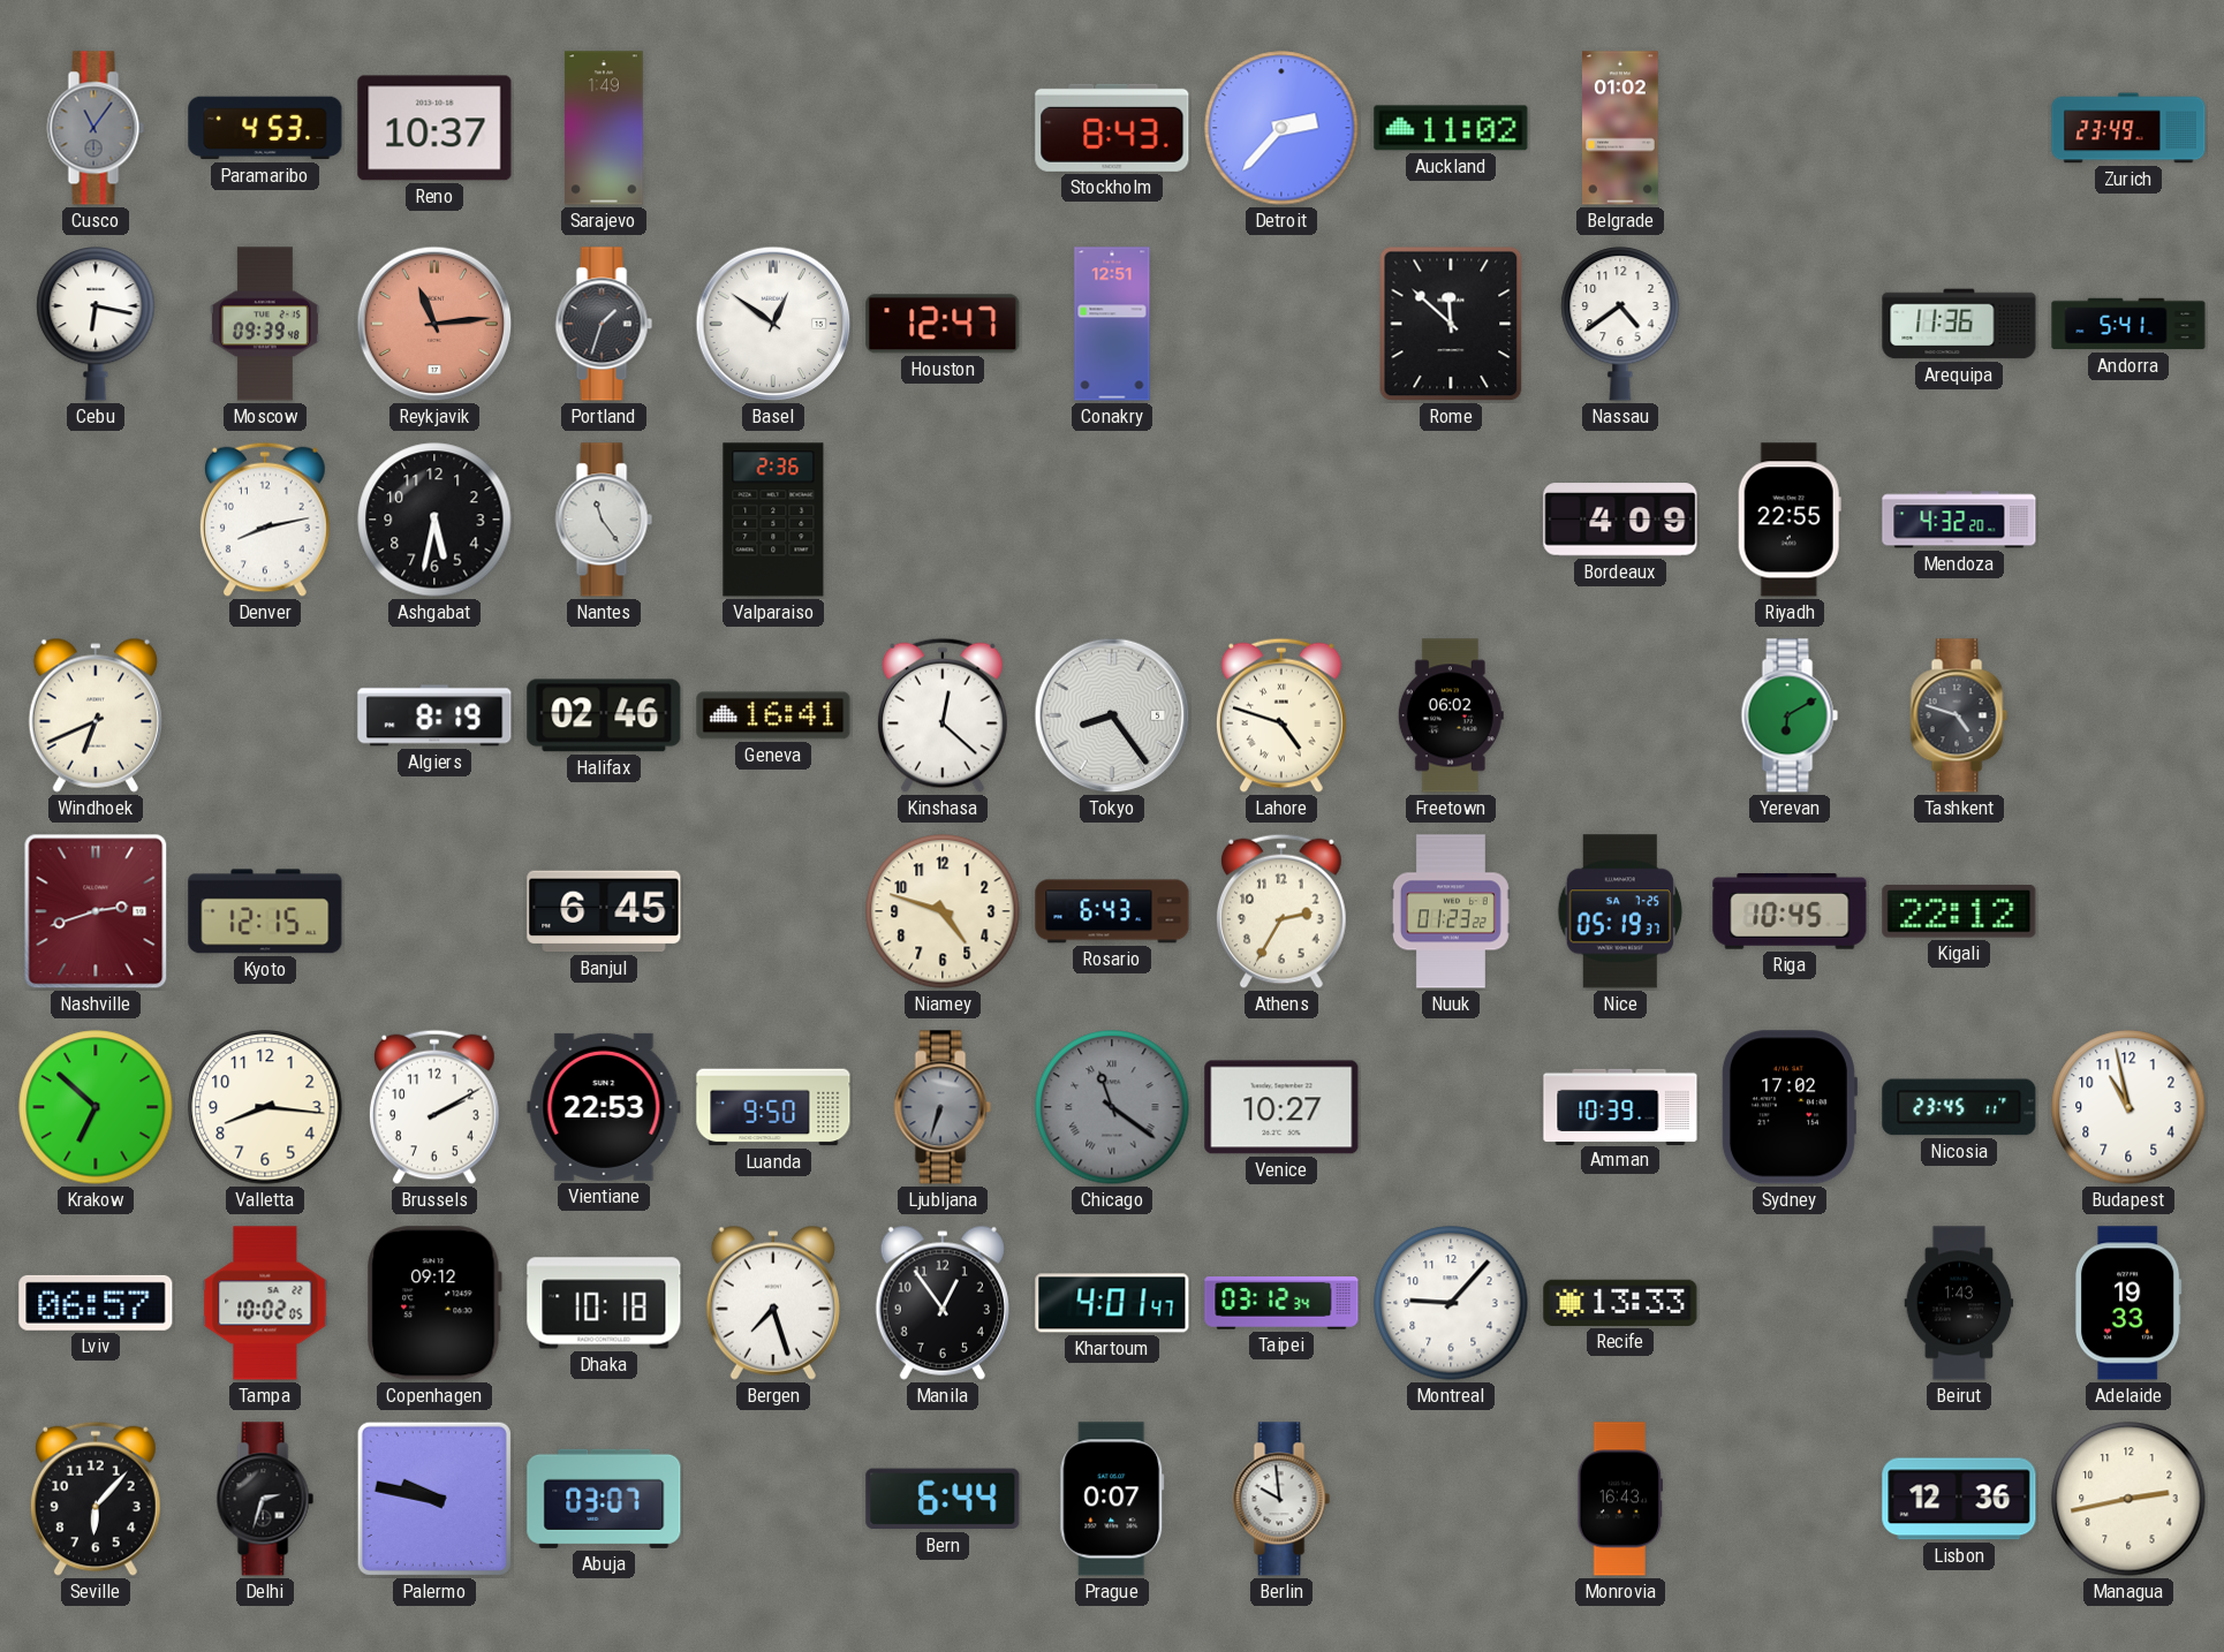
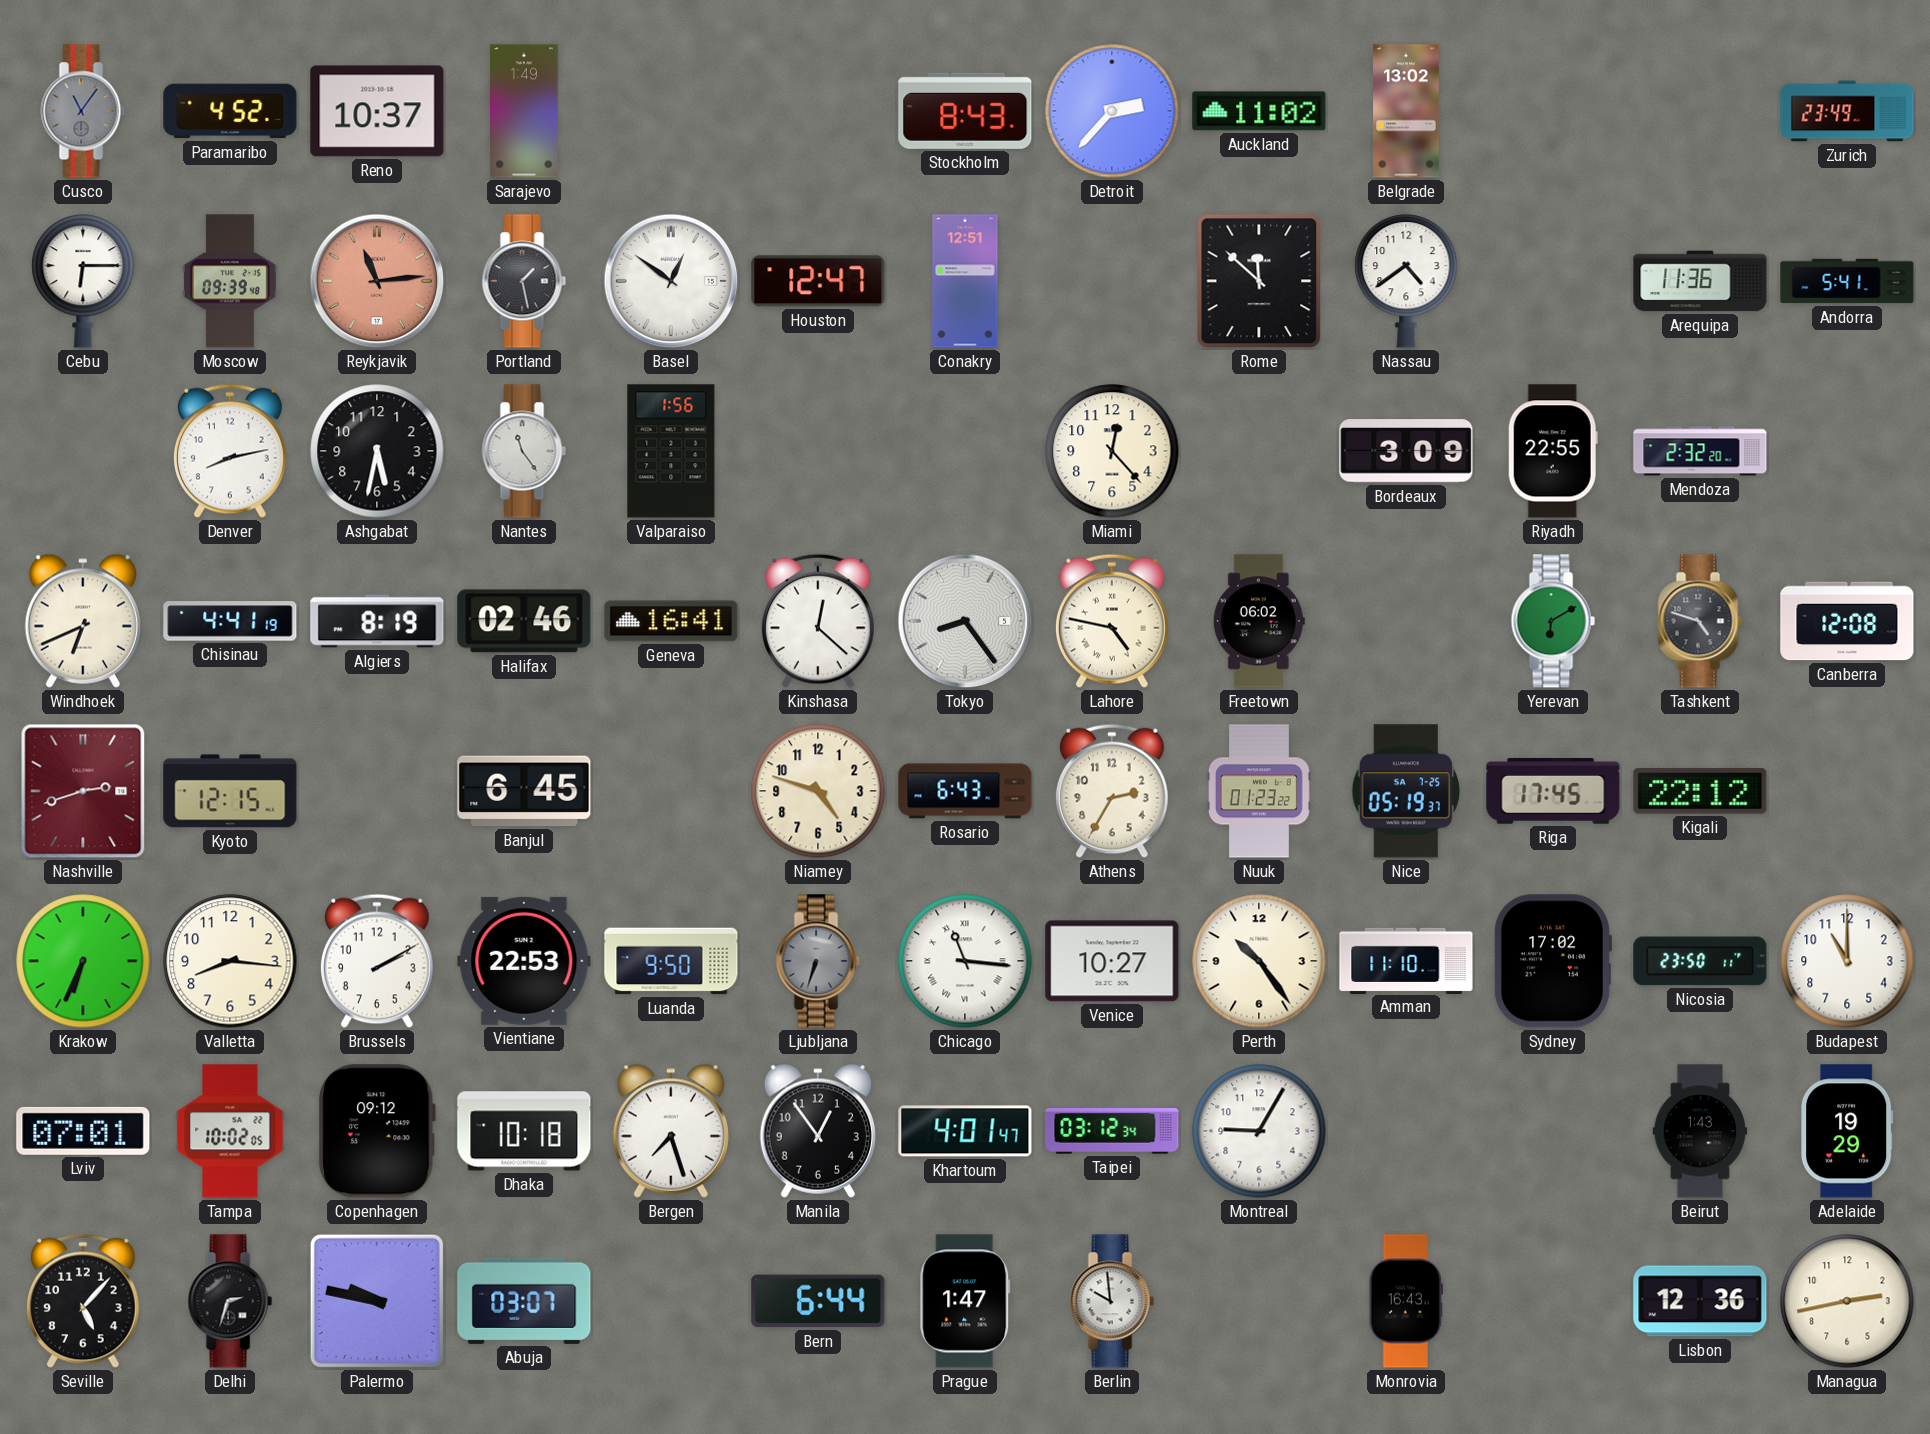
Paramaribo: 4:53 -> 4:52 (230, 111)
Belgrade: 01:02 -> 13:02 (1407, 111)
Cebu: 6:17 -> 6:15 (83, 281)
Portland: 1:33 -> 1:28 (524, 281)
Valparaiso: 2:36 -> 1:56 (671, 451)
Miami: none -> 12:23 (1112, 451)
Bordeaux: 4:09 -> 3:09 (1406, 451)
Mendoza: 4:32 -> 2:32 (1700, 451)
Chisinau: none -> 4:41 (230, 621)
Lahore: 4:48 -> 4:47 (1112, 621)
Canberra: none -> 12:08 (1847, 621)
Riga: 10:45 -> 17:45 (1553, 792)
Krakow: 6:52 -> 6:34 (83, 961)
Chicago: 11:21 -> 11:16 (965, 961)
Chicago dial: grey -> white (965, 961)
Perth: none -> 10:24 (1259, 961)
Amman: 10:39 -> 11:10 (1406, 960)
Nicosia: 23:45 -> 23:50 (1700, 961)
Budapest: 10:58 -> 11:00 (1847, 961)
Lviv: 06:57 -> 07:01 (83, 1131)
Montreal: 9:07 -> 9:05 (1259, 1131)
Recife: 13:33 -> none (1620, 1303)
Adelaide: 19:33 -> 19:29 (1847, 1131)
Seville: 6:07 -> 5:07 (83, 1301)
Prague: 0:07 -> 1:47 (965, 1301)
